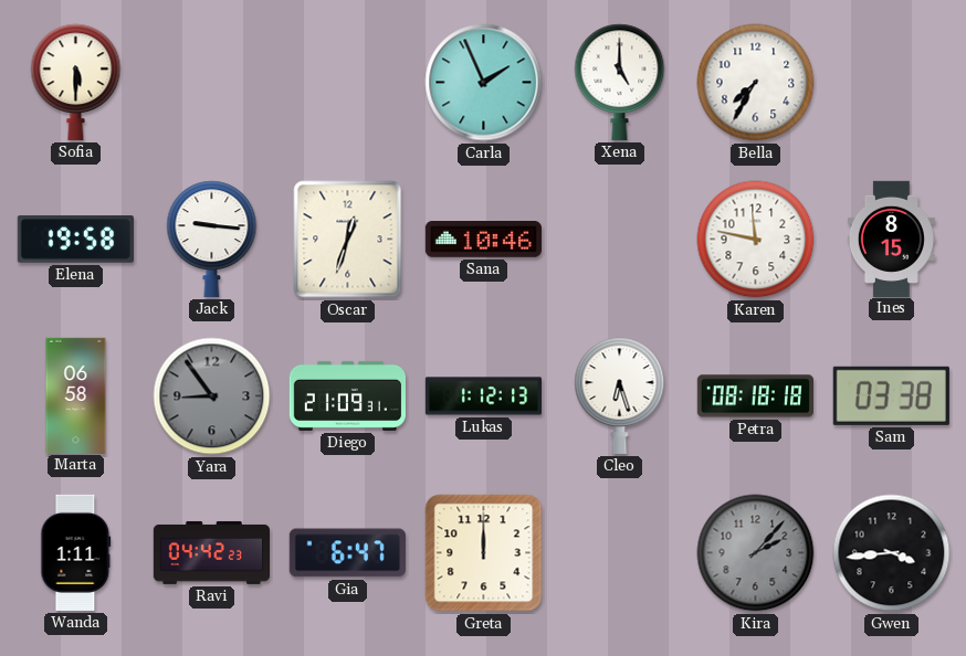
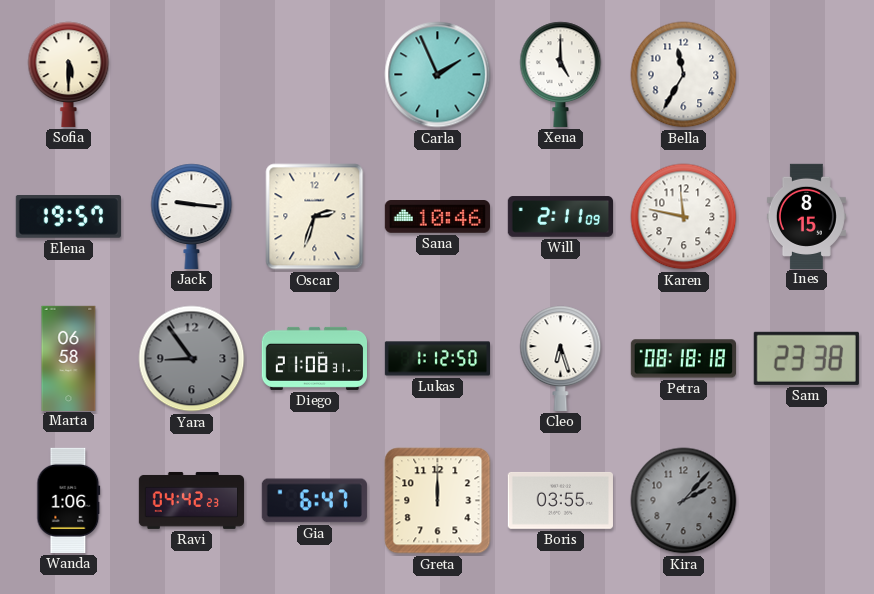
Bella: 7:35 -> 11:35 (684, 75)
Elena: 19:58 -> 19:57 (68, 217)
Oscar: 12:33 -> 2:33 (315, 217)
Will: none -> 2:11 (560, 217)
Diego: 21:09 -> 21:08 (314, 358)
Lukas: 1:12:13 -> 1:12:50 (437, 359)
Sam: 03:38 -> 23:38 (806, 358)
Wanda: 1:11 -> 1:06 (69, 500)
Boris: none -> 03:55 (560, 500)
Gwen: 3:44 -> none (892, 553)
